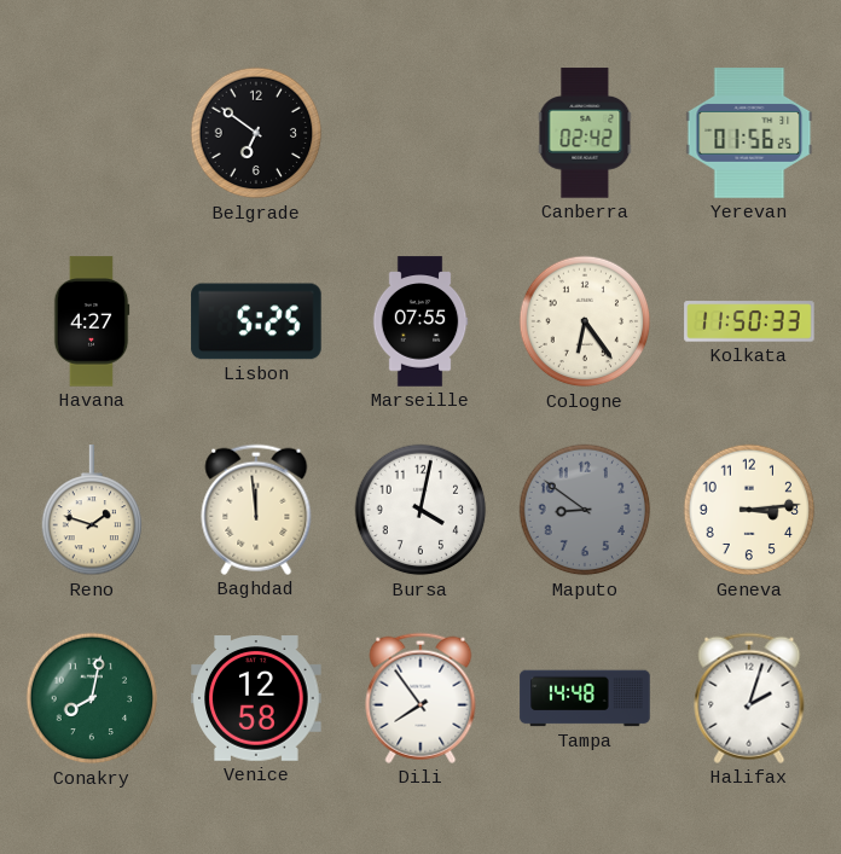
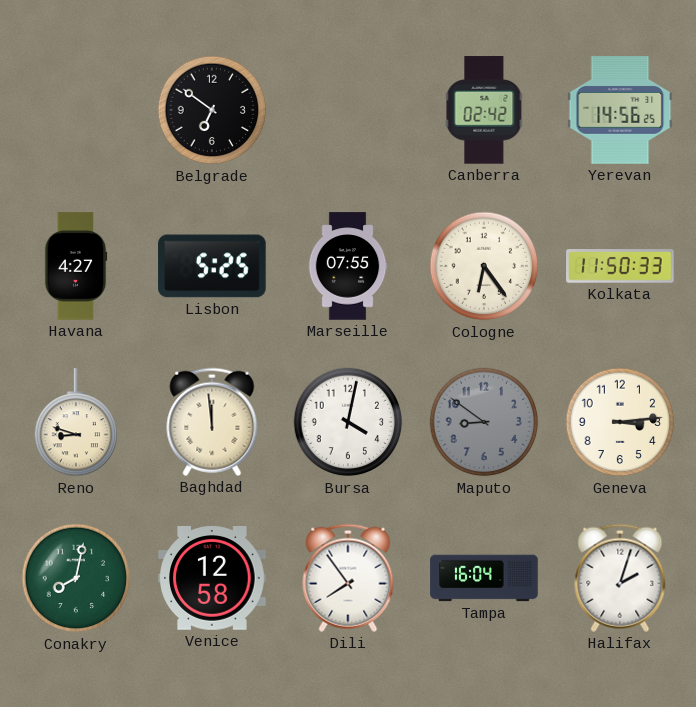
Yerevan: 01:56 -> 14:56 (620, 110)
Reno: 1:48 -> 8:48 (76, 423)
Tampa: 14:48 -> 16:04 (484, 578)
